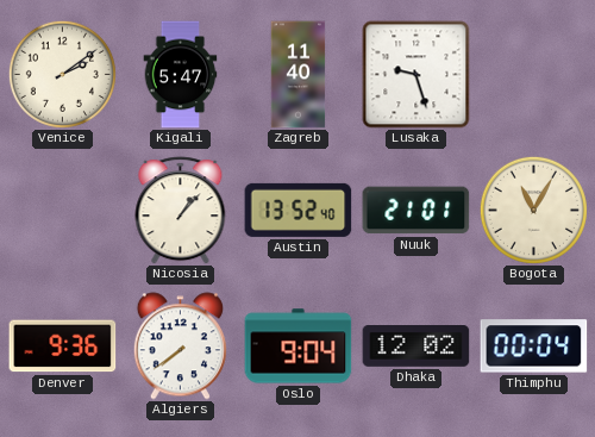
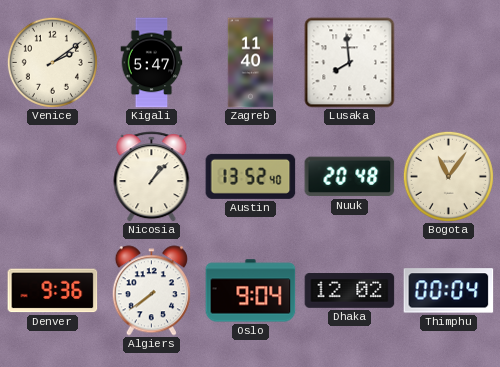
Lusaka: 9:27 -> 7:59 (350, 63)
Nuuk: 21:01 -> 20:48 (350, 177)
Bogota: 11:05 -> 11:06 (448, 176)
